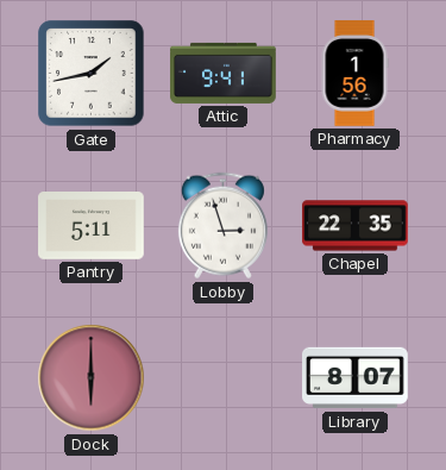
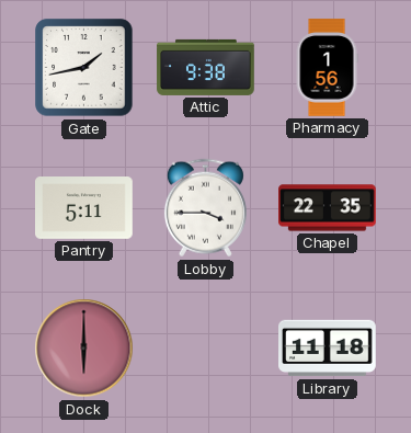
Attic: 9:41 -> 9:38 (206, 67)
Lobby: 2:57 -> 3:45 (205, 208)
Library: 8:07 -> 11:18 (328, 349)
